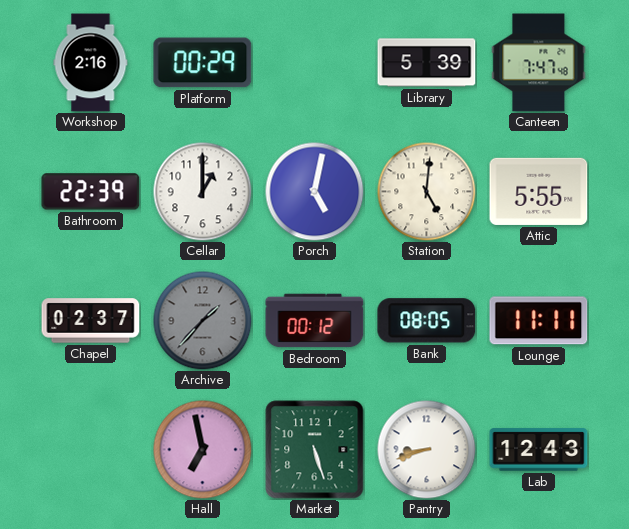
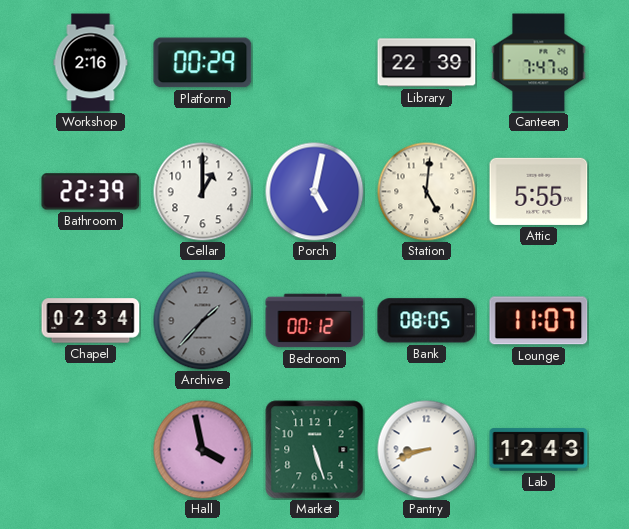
Library: 5:39 -> 22:39 (427, 63)
Chapel: 02:37 -> 02:34 (91, 321)
Lounge: 11:11 -> 11:07 (539, 321)
Hall: 6:58 -> 3:58 (203, 450)
